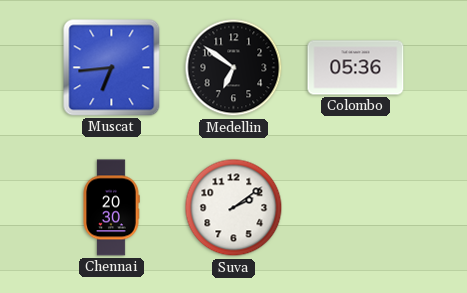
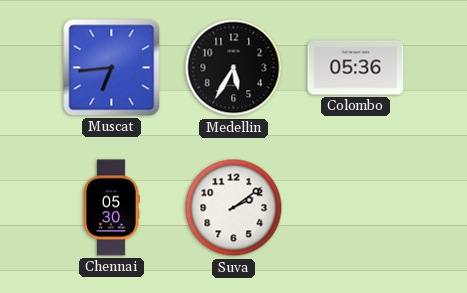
Medellin: 6:51 -> 5:35 (234, 68)
Chennai: 20:30 -> 05:30 (111, 208)
